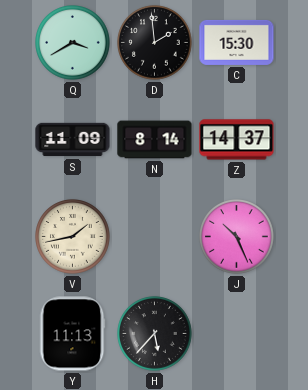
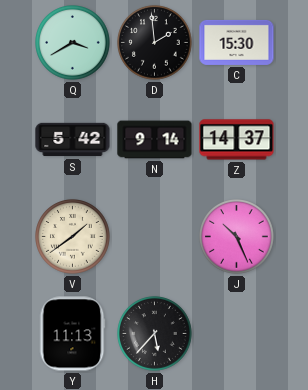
S: 11:09 -> 5:42 (73, 140)
N: 8:14 -> 9:14 (155, 140)
V: 1:43 -> 1:39 (73, 237)
